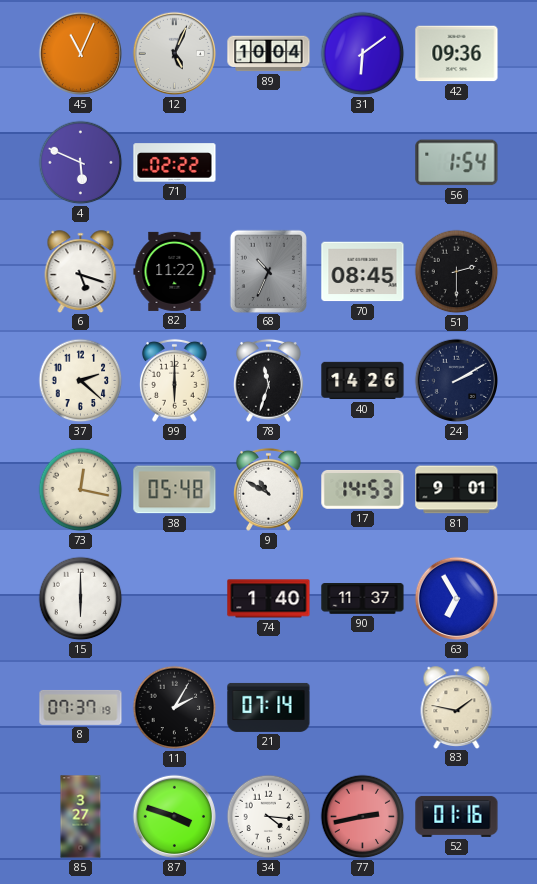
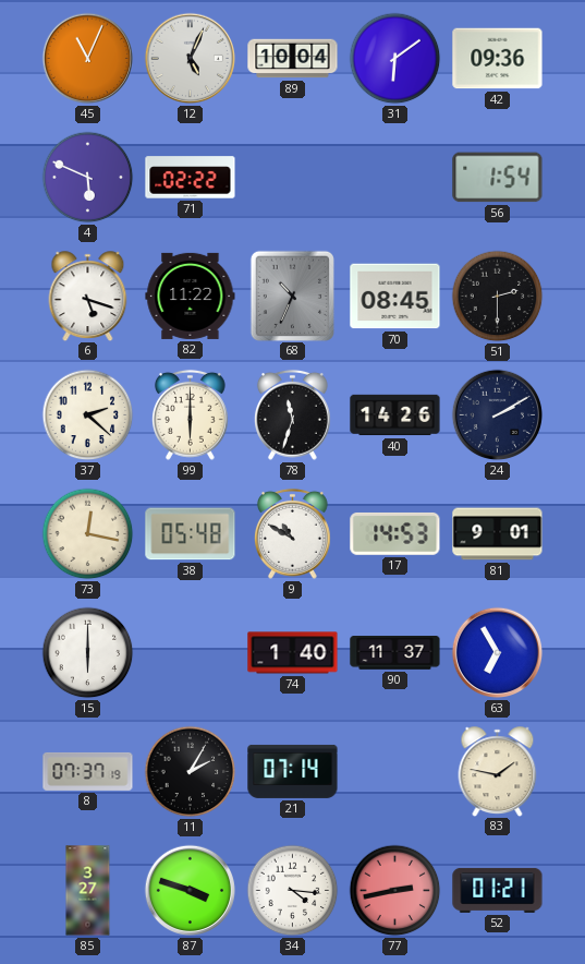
52: 01:16 -> 01:21 (498, 890)
